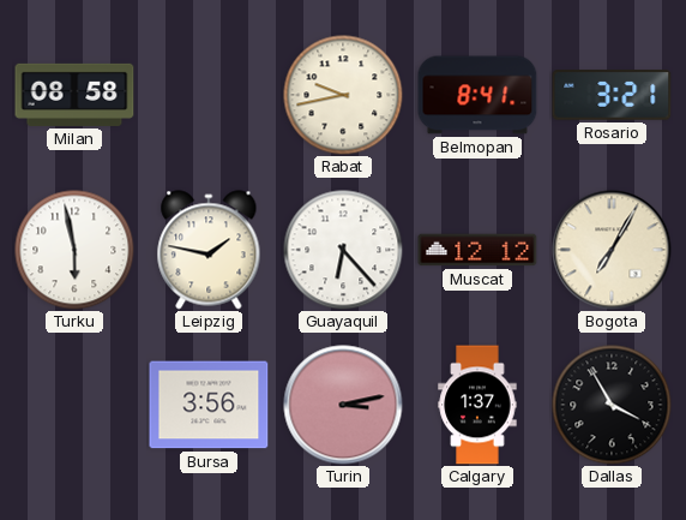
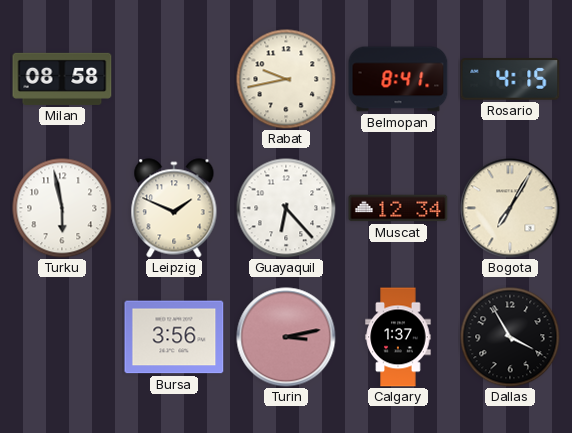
Rosario: 3:21 -> 4:15 (510, 79)
Leipzig: 1:47 -> 1:49 (174, 208)
Muscat: 12:12 -> 12:34 (398, 208)
